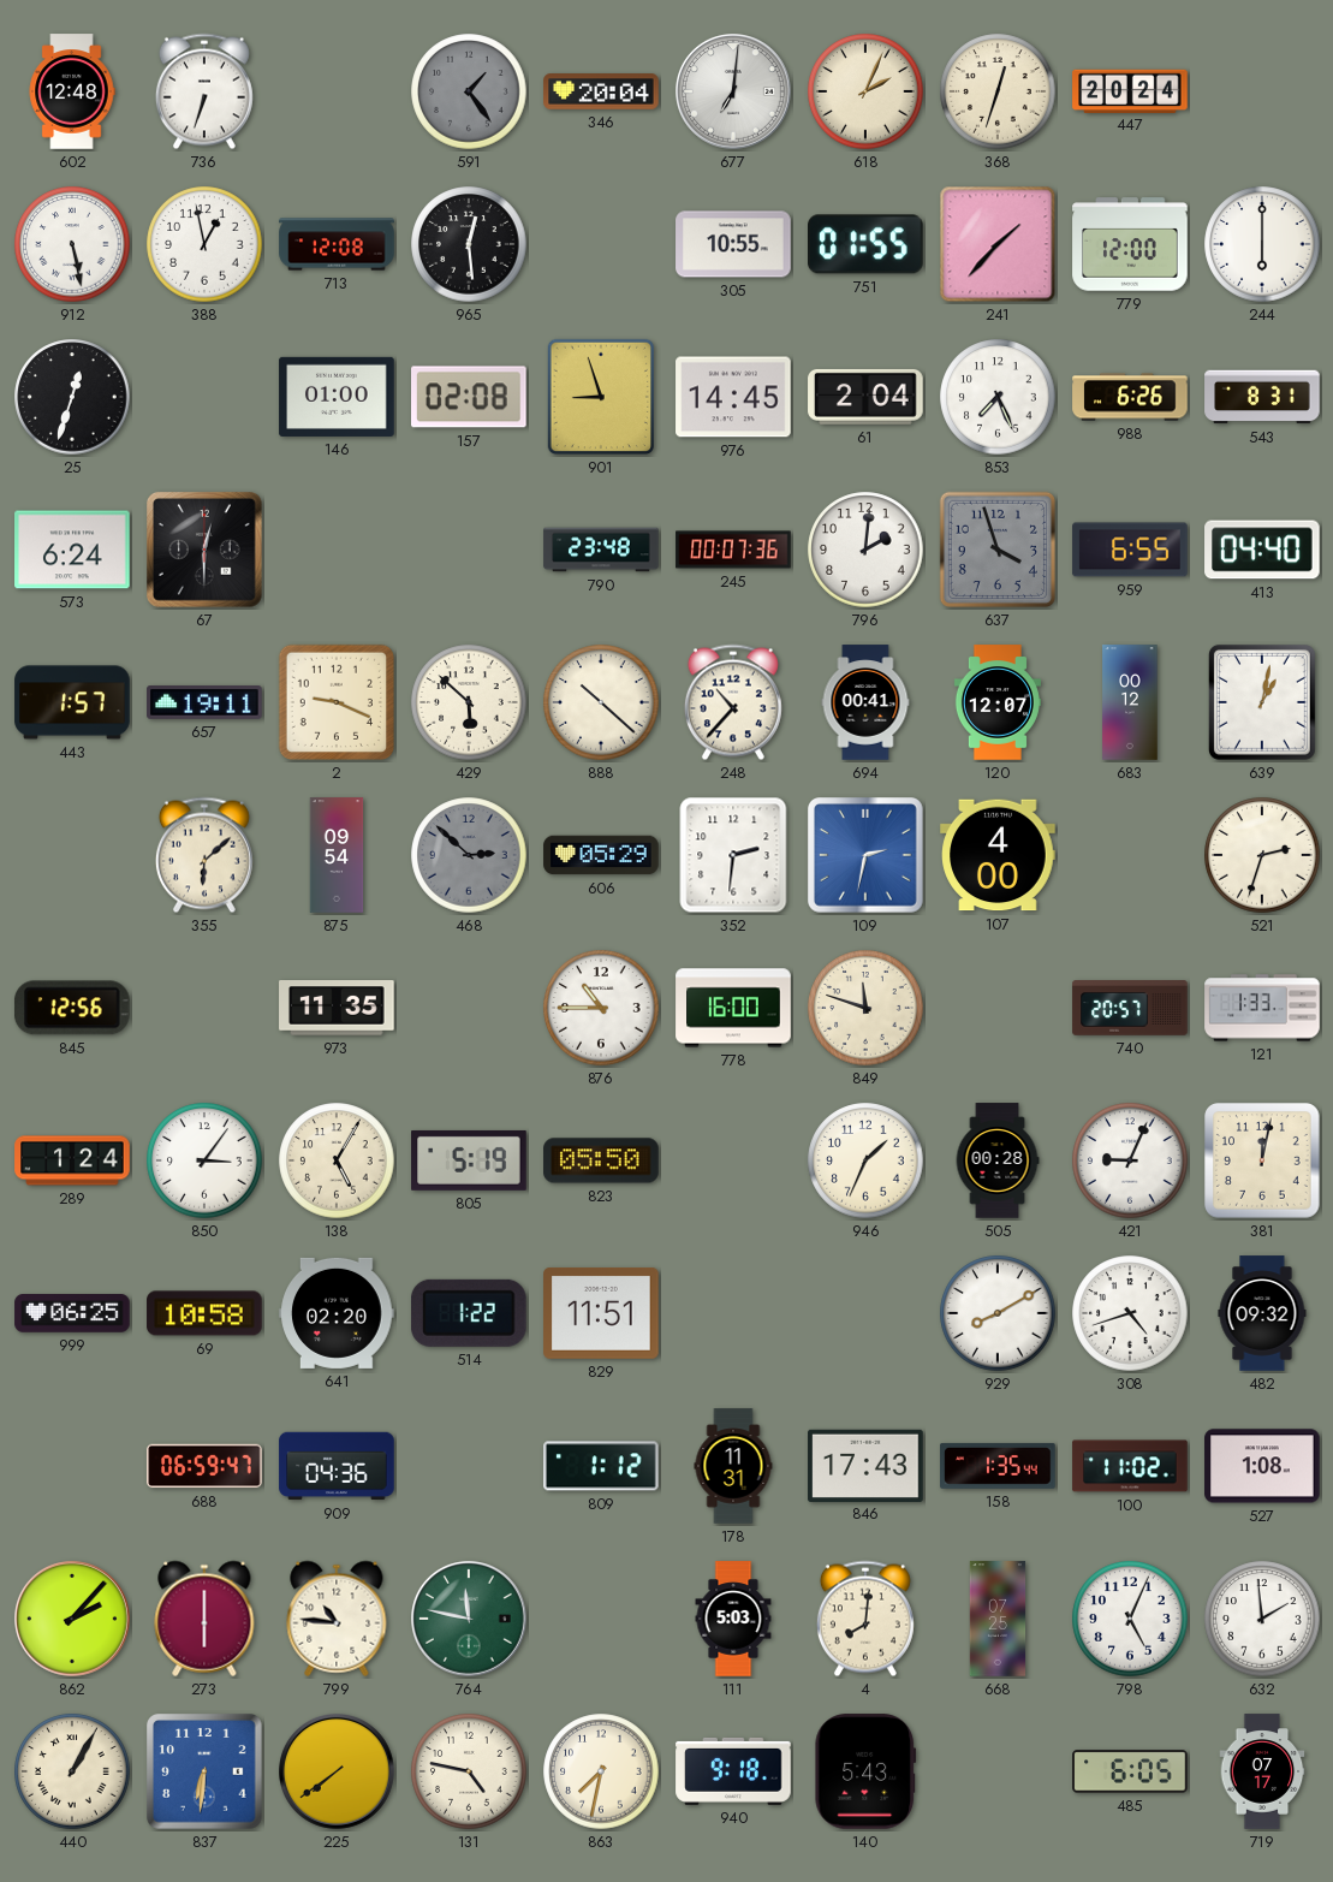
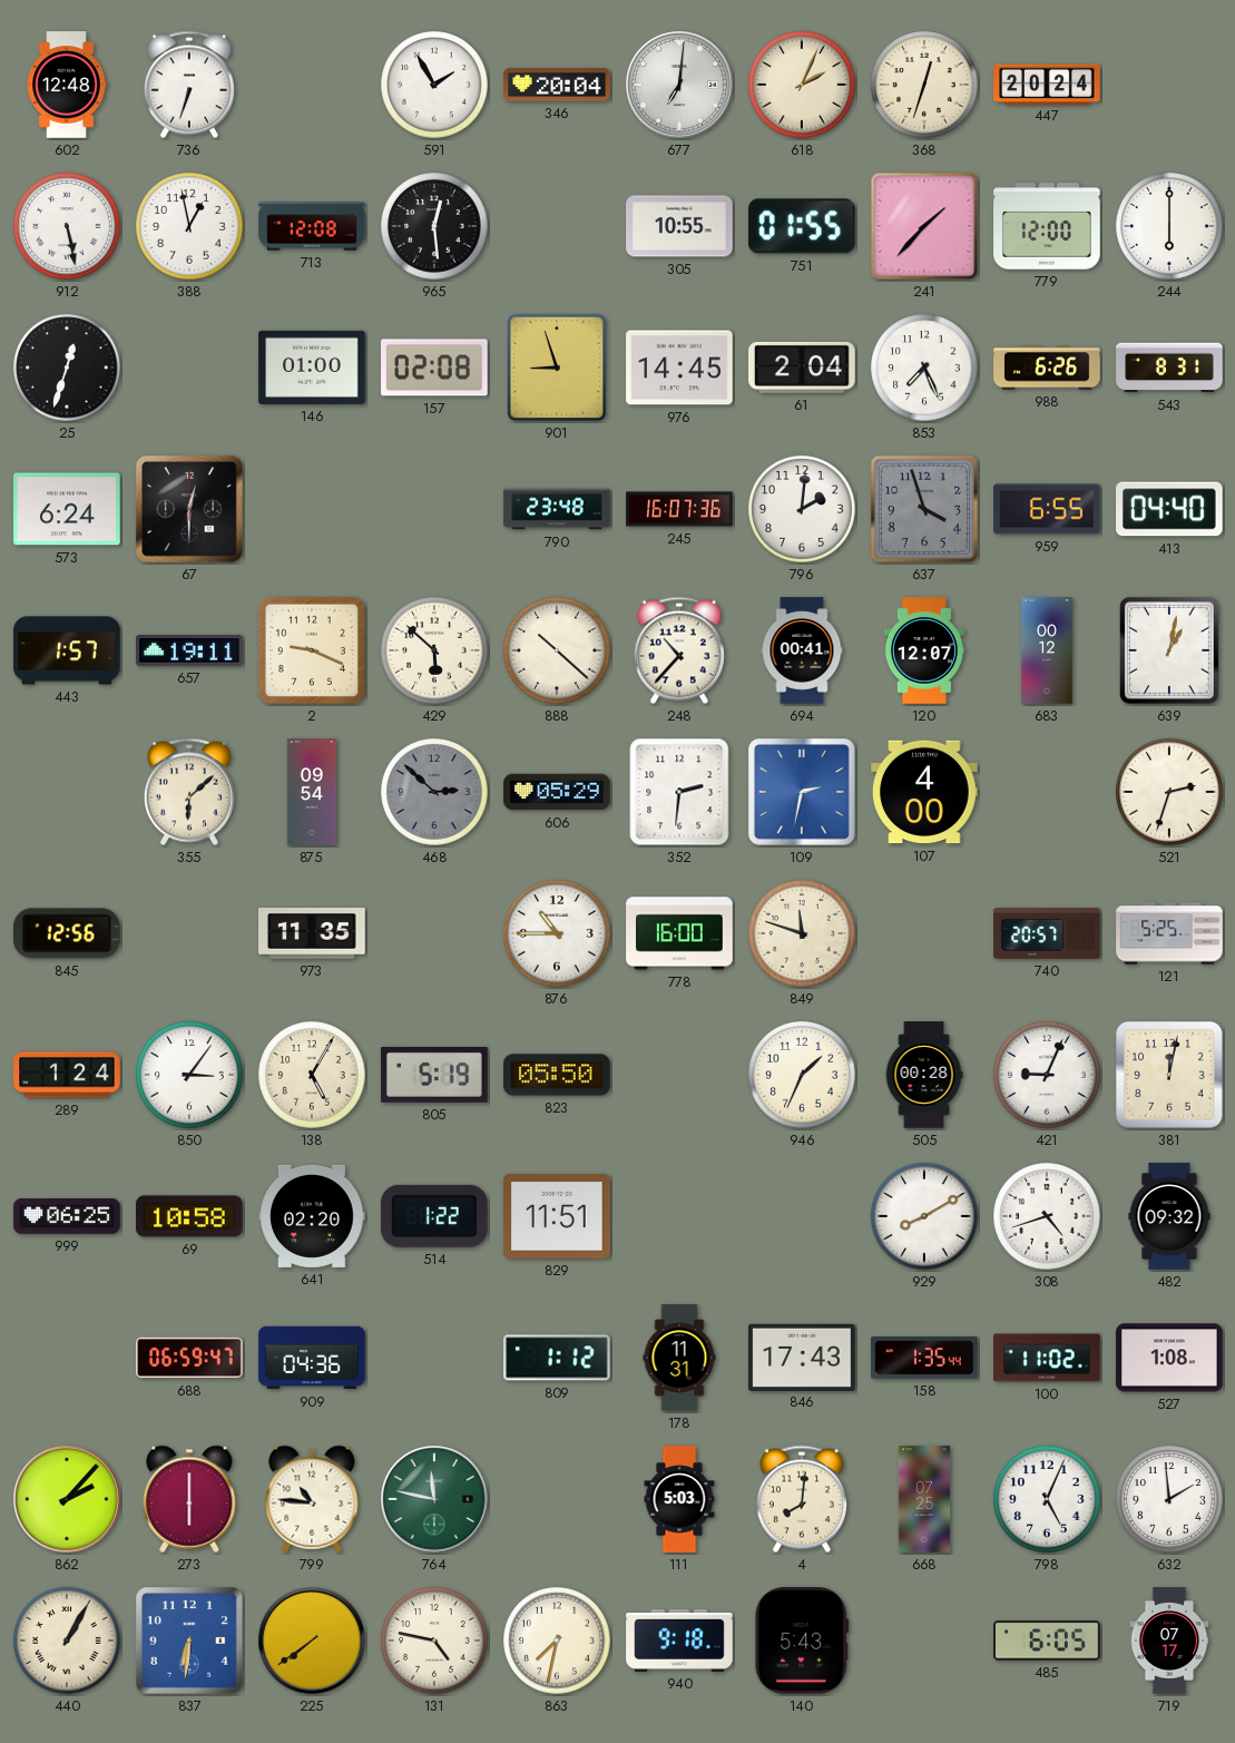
591: 1:24 -> 1:55 (434, 85)
591 dial: grey -> white (434, 85)
245: 00:07 -> 16:07 (679, 509)
121: 1:33 -> 5:25 (1169, 933)
